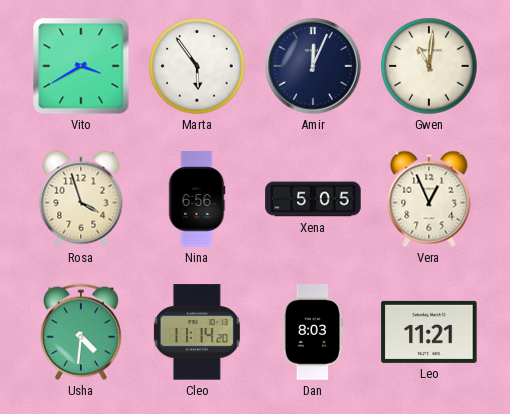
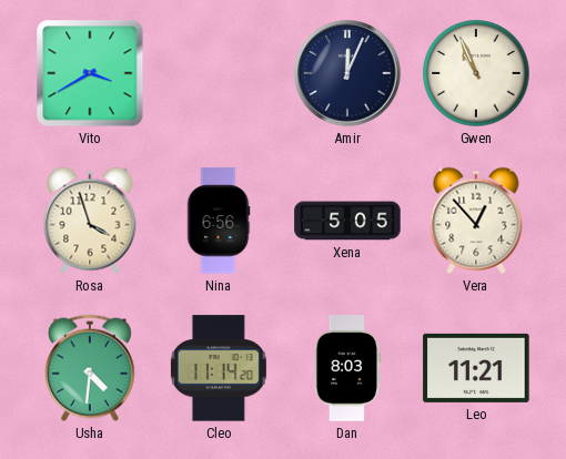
Marta: 5:54 -> none (197, 66)
Gwen: 11:01 -> 10:56 (476, 73)
Vera: 12:56 -> 12:53 (476, 221)
